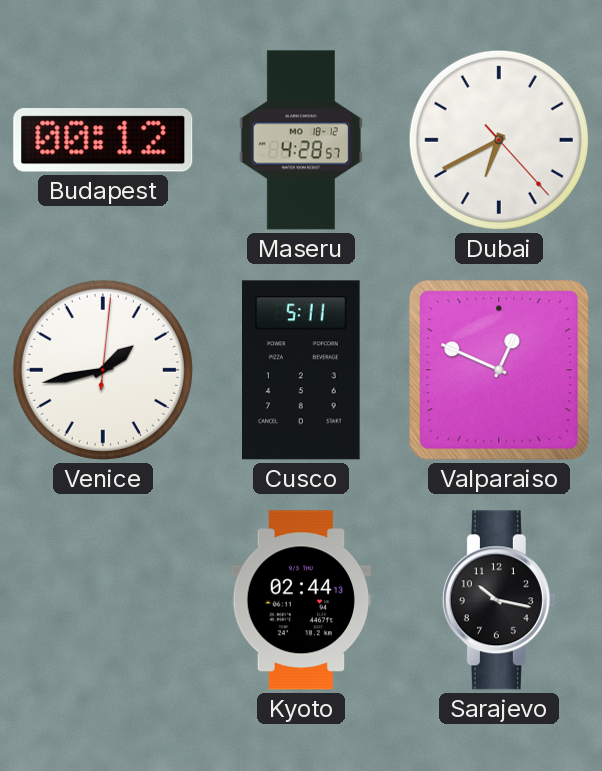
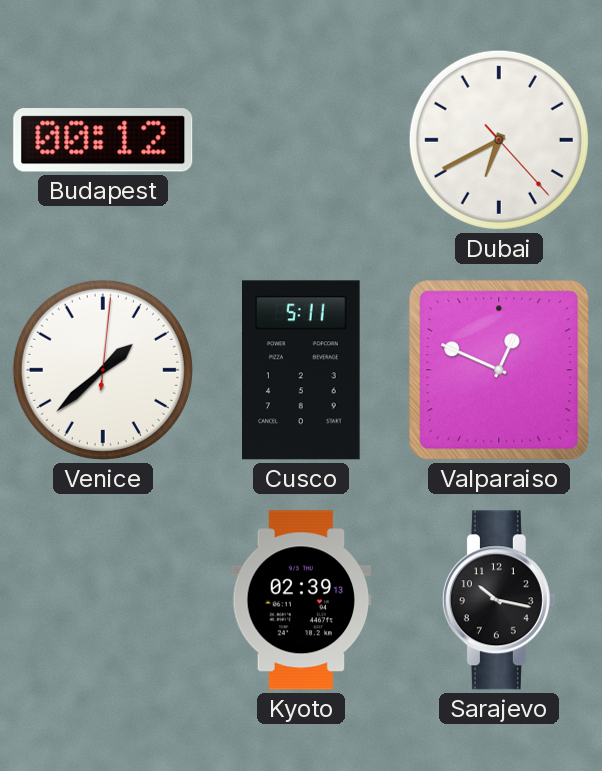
Maseru: 4:28 -> none (301, 140)
Venice: 1:43 -> 1:38 (103, 370)
Kyoto: 02:44 -> 02:39 (301, 600)
